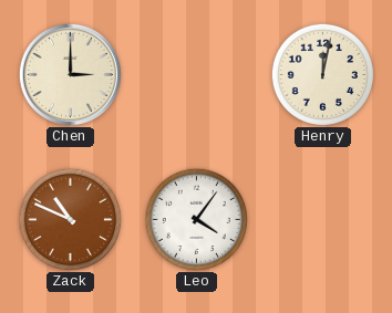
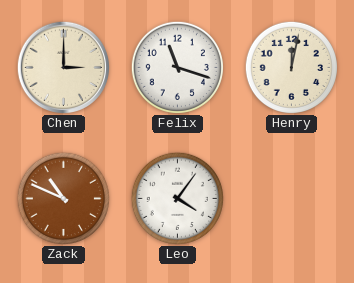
Felix: none -> 11:18 (177, 67)
